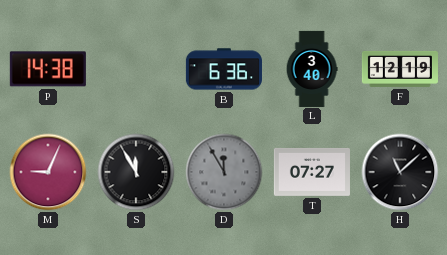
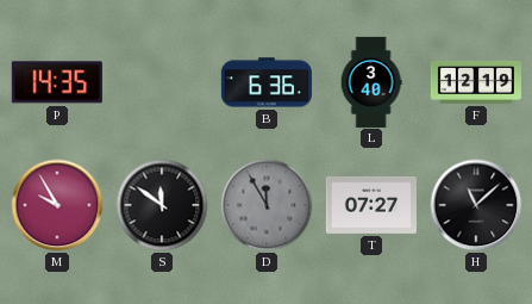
P: 14:38 -> 14:35 (57, 82)
M: 9:04 -> 9:55 (57, 205)
S: 11:55 -> 11:51 (162, 205)
